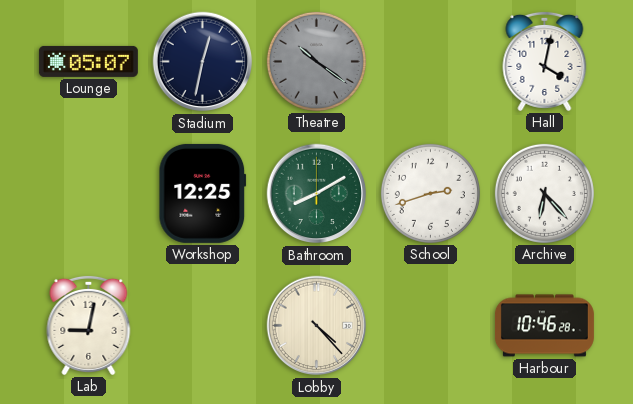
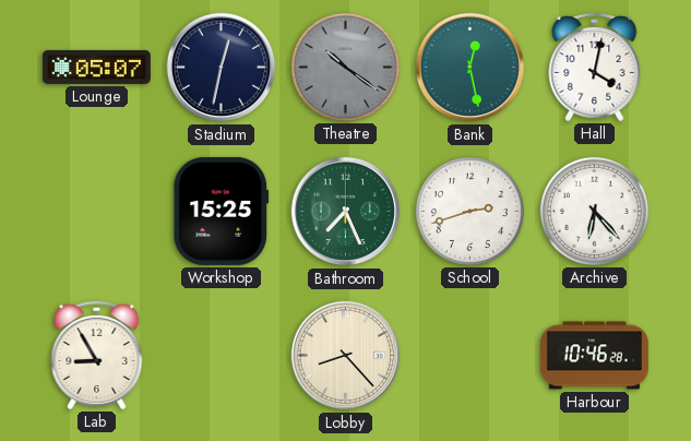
Bank: none -> 12:28 (470, 68)
Workshop: 12:25 -> 15:25 (222, 211)
Bathroom: 8:10 -> 7:26 (346, 212)
Lab: 9:02 -> 8:55 (97, 355)
Lobby: 4:23 -> 8:23 (346, 356)
